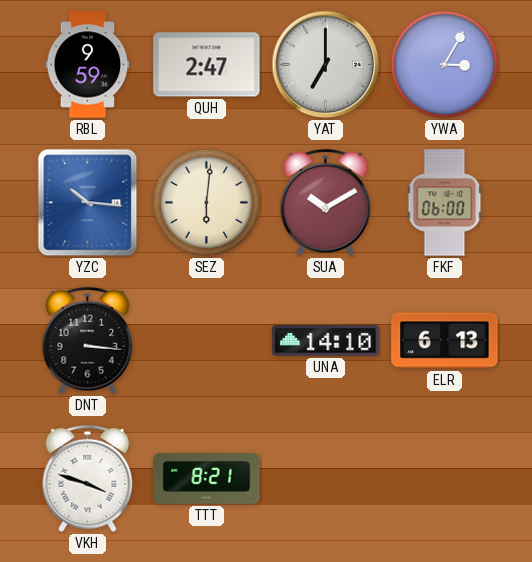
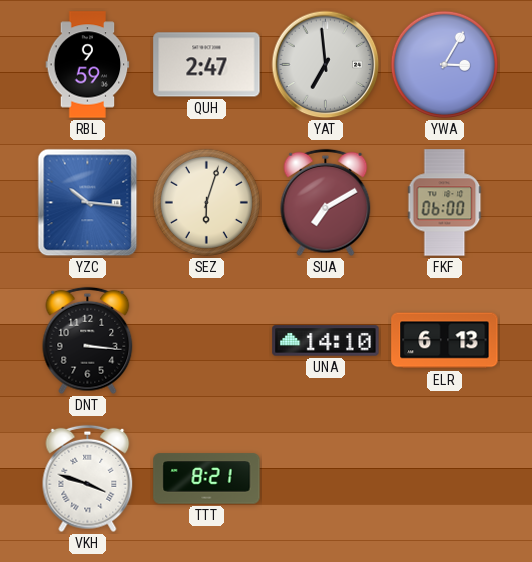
YAT: 7:00 -> 6:59 (326, 65)
SEZ: 6:01 -> 6:03 (206, 202)
SUA: 10:10 -> 7:10 (326, 203)
